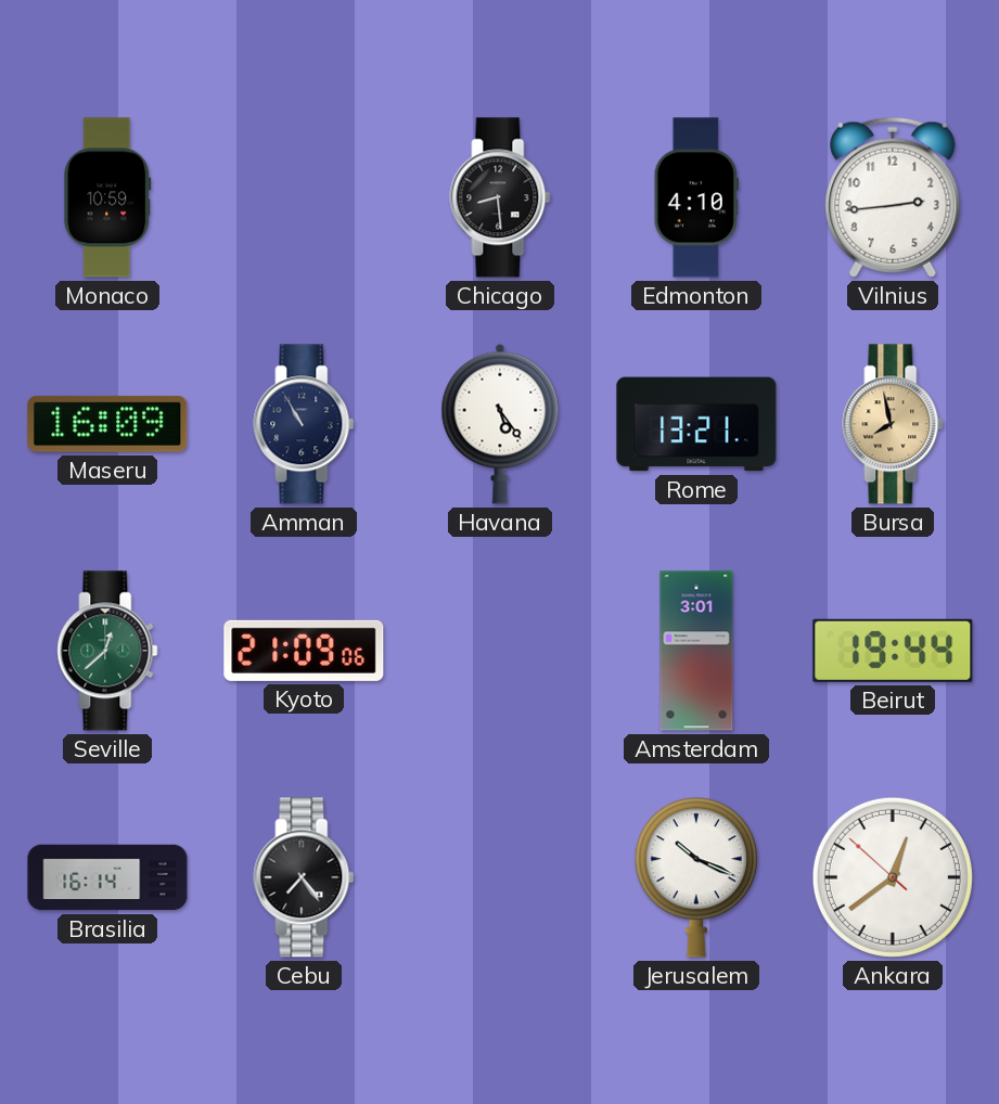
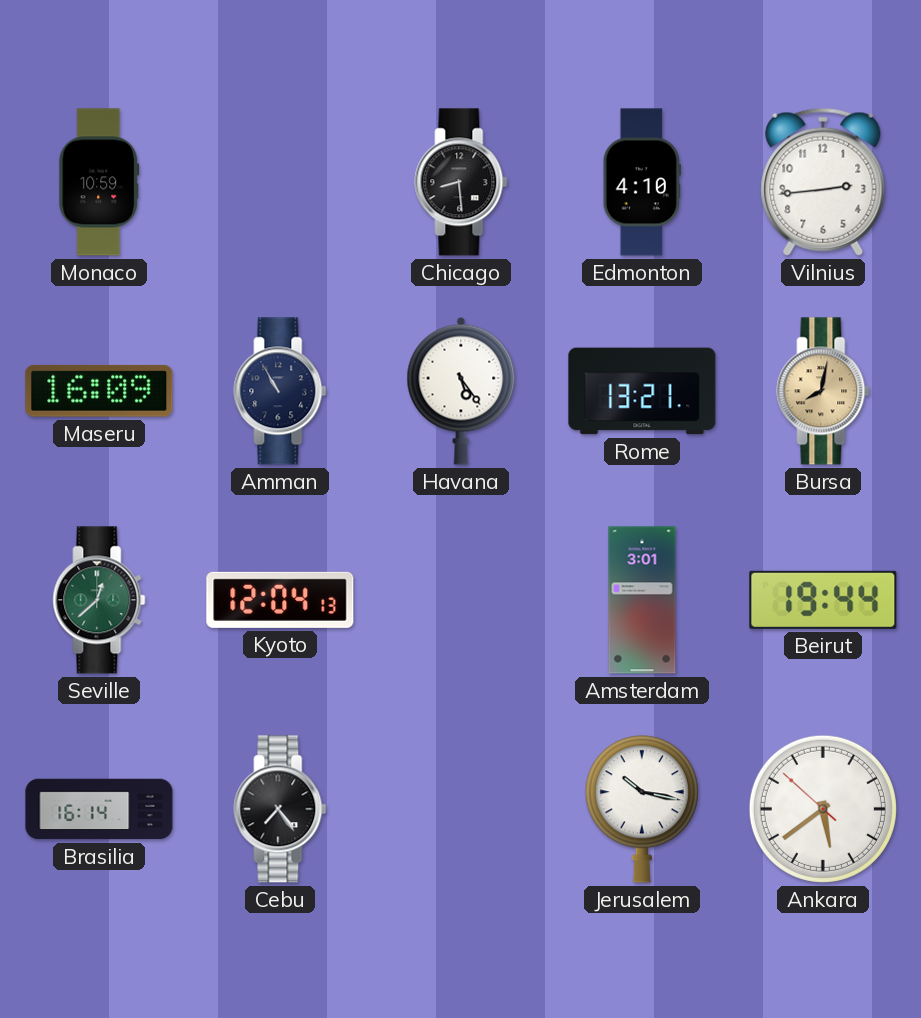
Bursa: 7:58 -> 8:02 (823, 391)
Kyoto: 21:09 -> 12:04 (280, 600)
Jerusalem: 10:19 -> 10:17 (642, 809)
Ankara: 12:38 -> 5:38 (823, 809)
